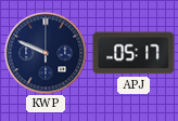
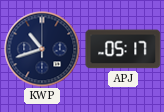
KWP: 9:49 -> 10:42 (42, 49)
